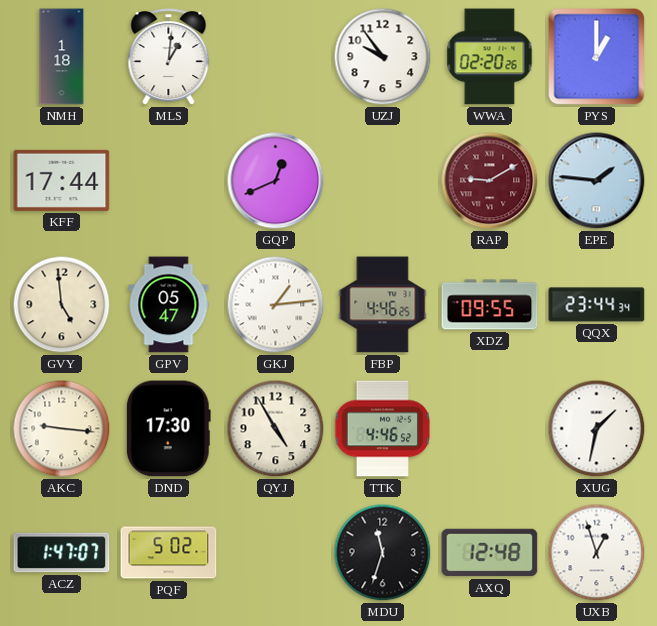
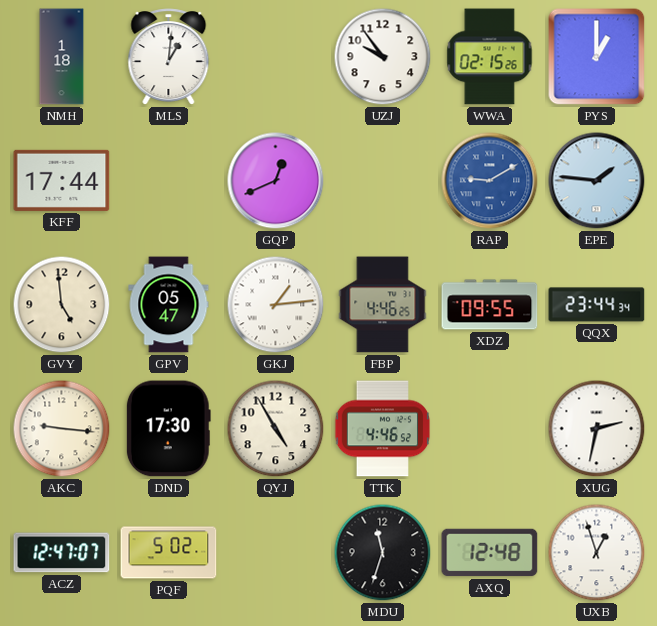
WWA: 02:20 -> 02:15 (490, 57)
RAP dial: burgundy -> blue (490, 181)
XUG: 1:32 -> 2:32 (597, 429)
ACZ: 1:47 -> 12:47 (62, 553)
